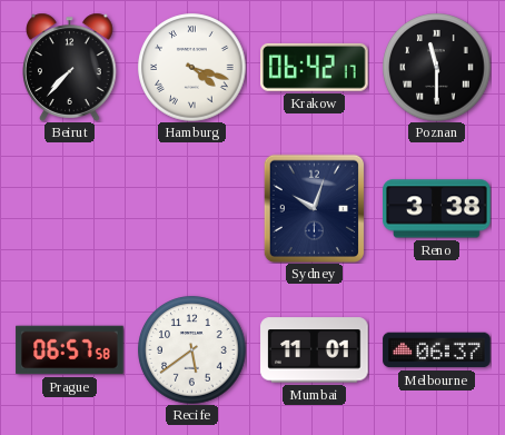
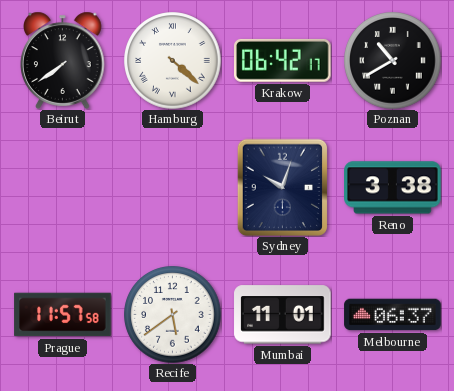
Beirut: 7:37 -> 7:39 (63, 60)
Hamburg: 4:18 -> 4:22 (173, 61)
Poznan: 11:30 -> 10:40 (393, 61)
Prague: 06:57 -> 11:57 (63, 315)
